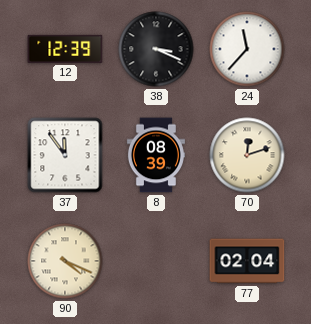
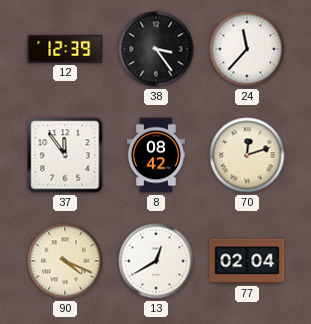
38: 3:19 -> 3:24 (156, 49)
8: 08:39 -> 08:42 (156, 155)
13: none -> 12:40 (156, 261)
